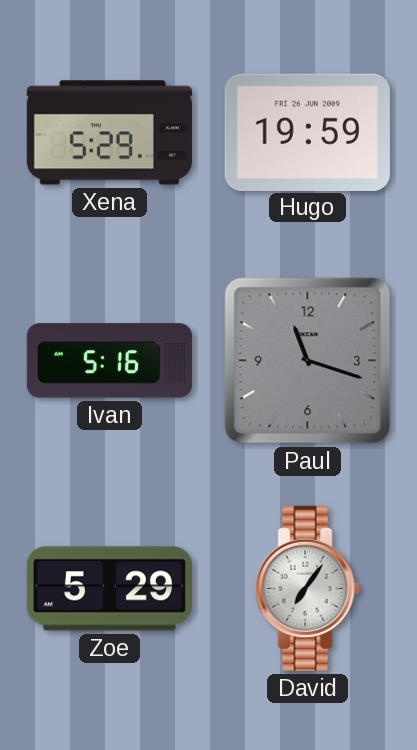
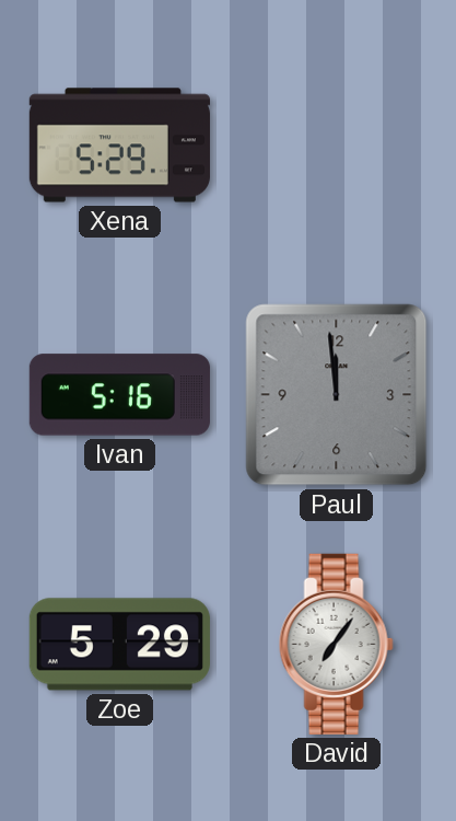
Hugo: 19:59 -> none (307, 132)
Paul: 11:18 -> 11:59 (337, 395)
